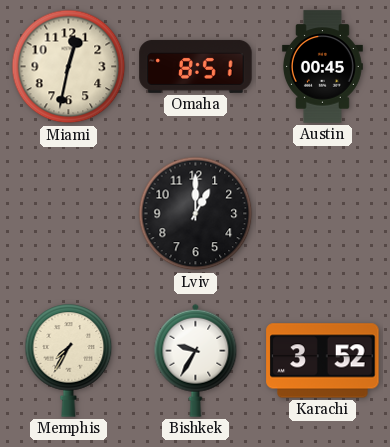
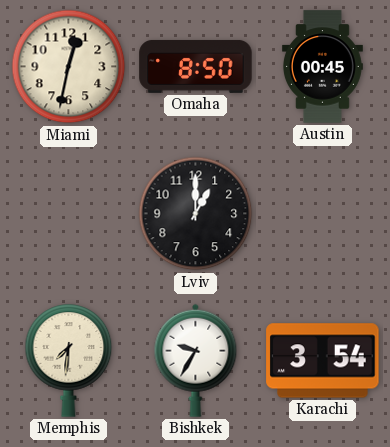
Omaha: 8:51 -> 8:50 (196, 66)
Memphis: 7:35 -> 7:31 (69, 361)
Karachi: 3:52 -> 3:54 (323, 361)
